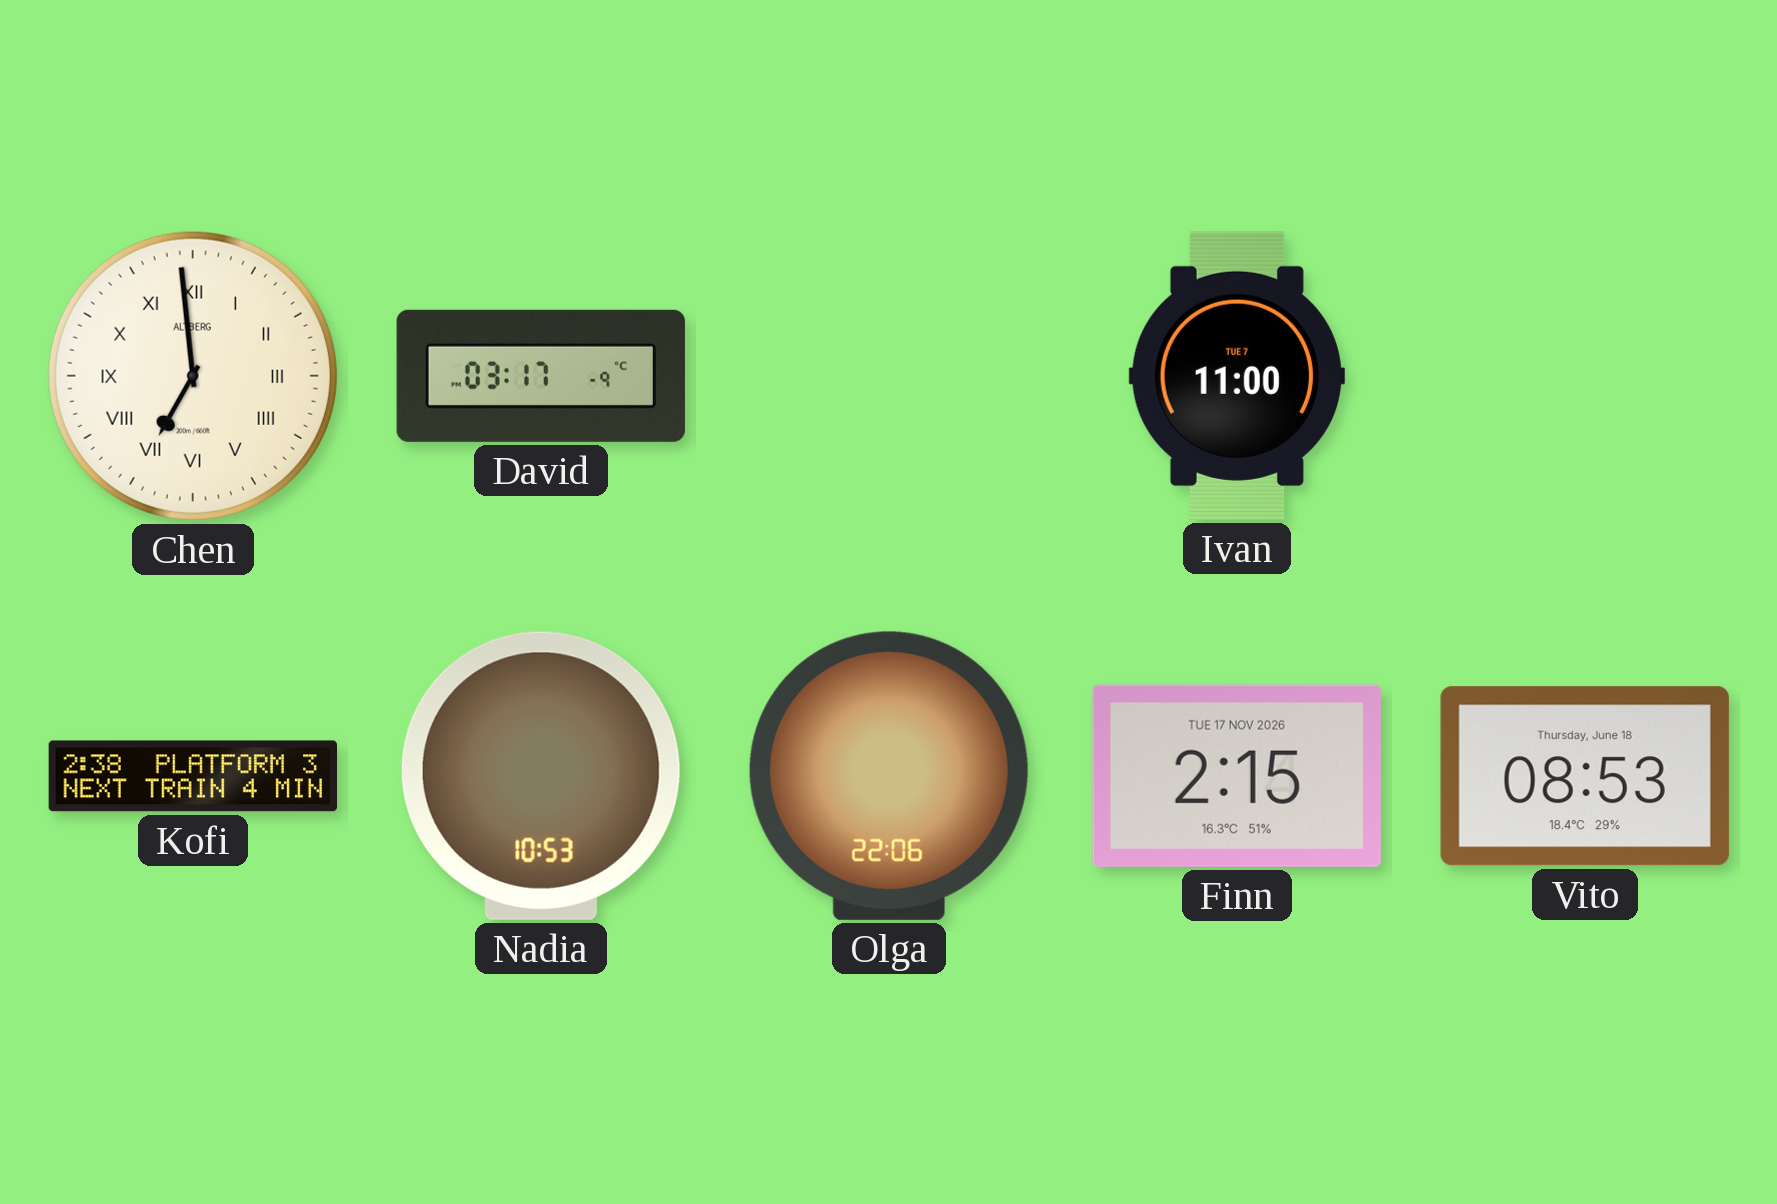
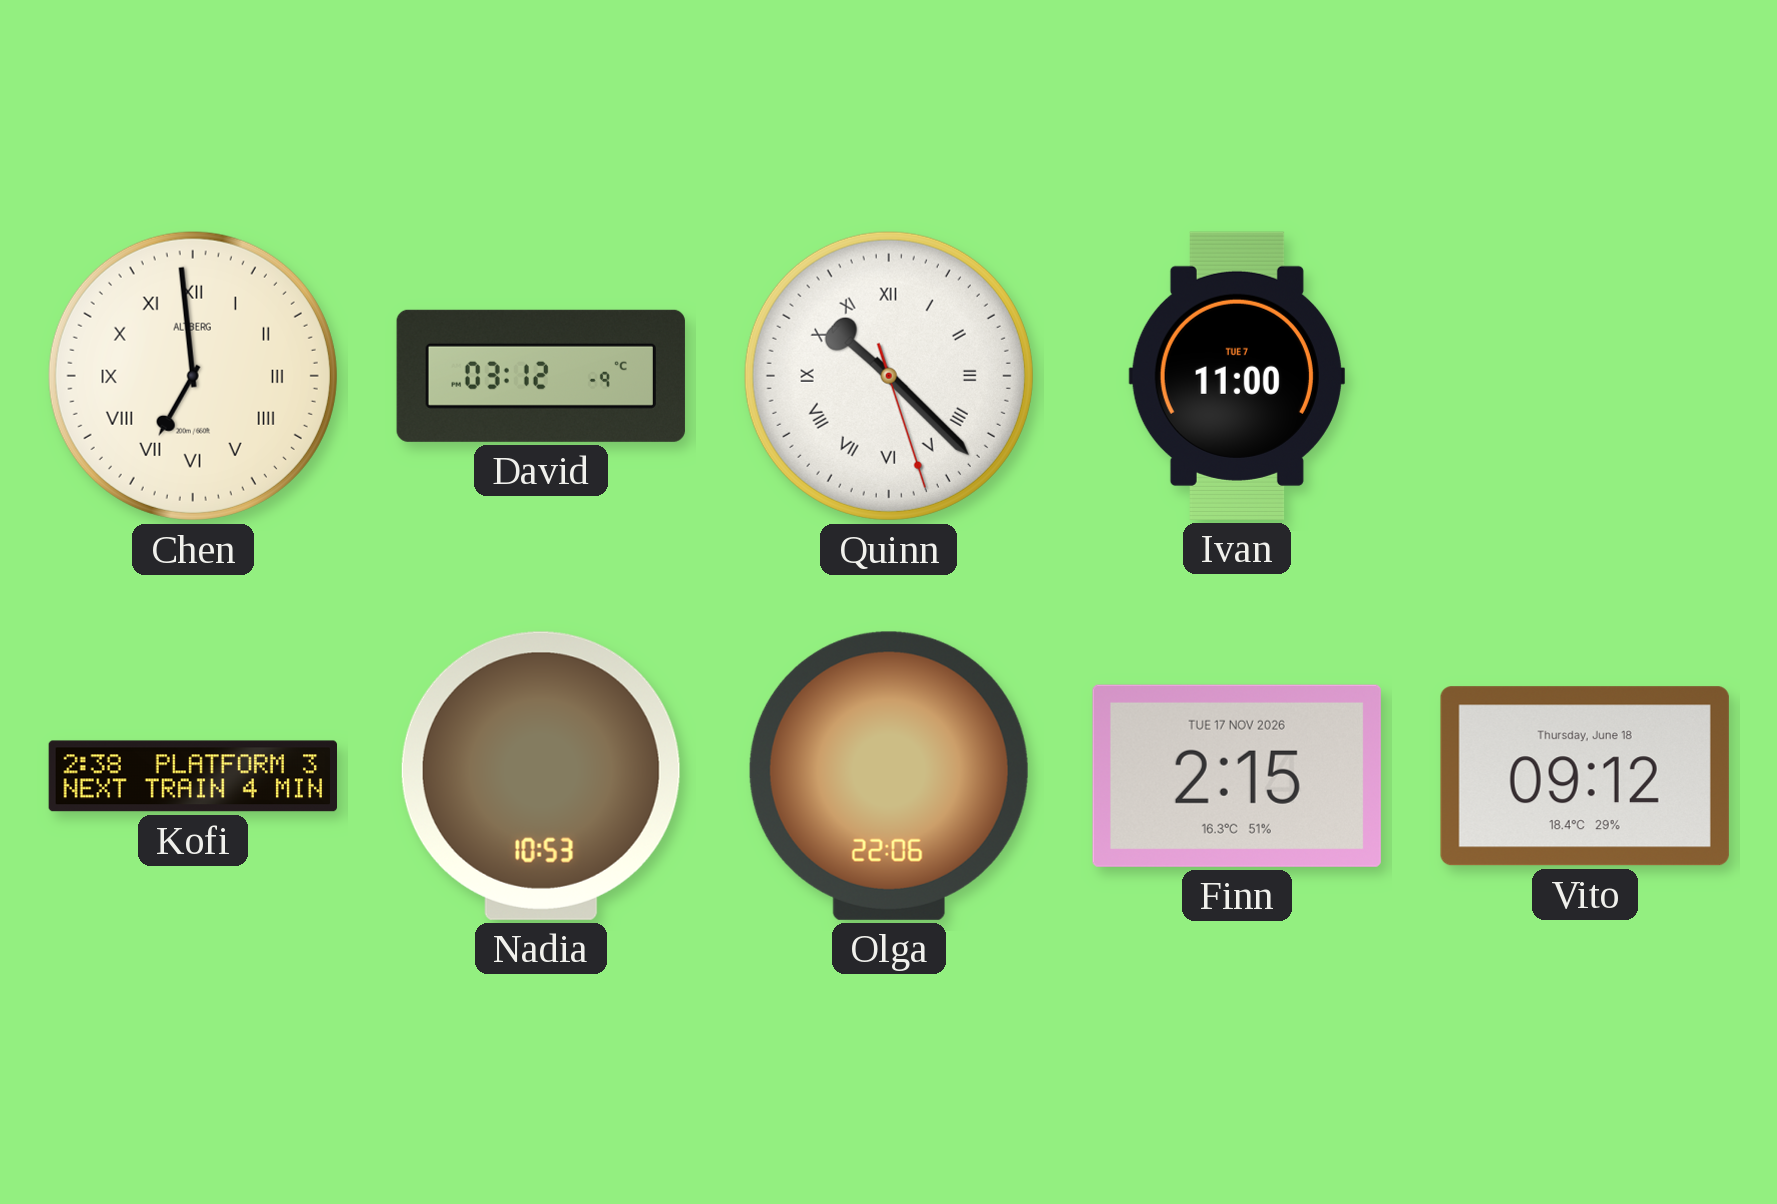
David: 03:17 -> 03:12 (541, 376)
Quinn: none -> 10:22 (889, 376)
Vito: 08:53 -> 09:12 (1585, 776)
